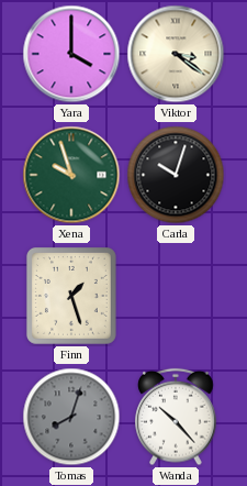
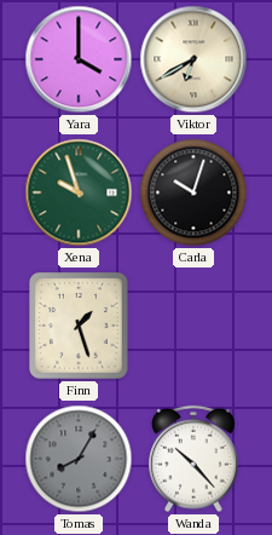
Viktor: 3:21 -> 6:40 (193, 59)
Tomas: 8:03 -> 8:05 (79, 459)
